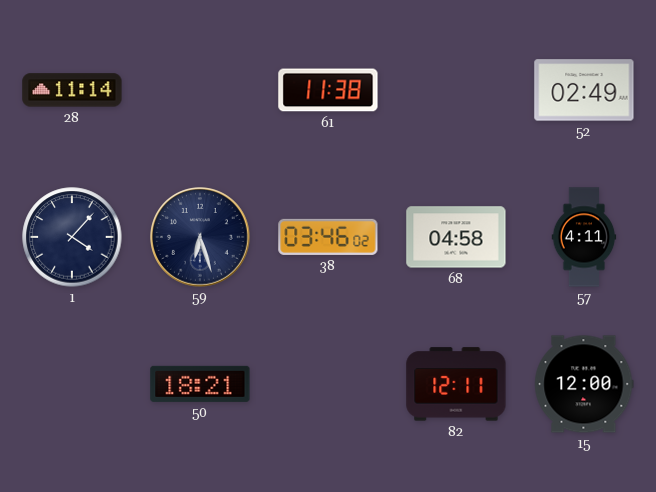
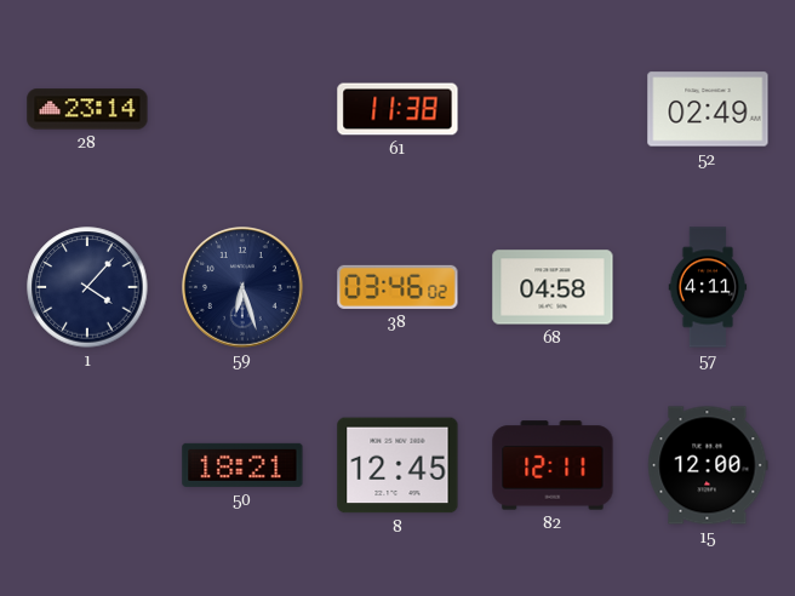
28: 11:14 -> 23:14 (87, 109)
8: none -> 12:45 (397, 465)
